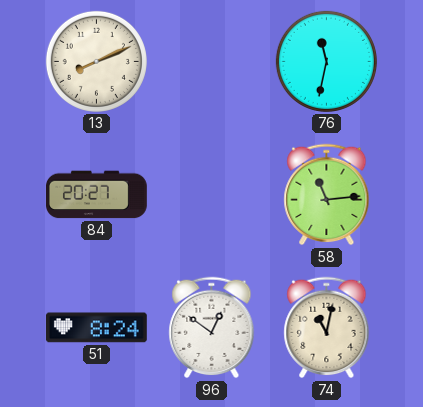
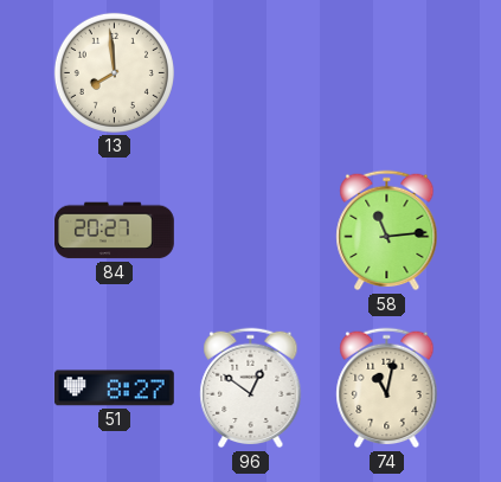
13: 8:11 -> 7:59 (114, 72)
76: 11:32 -> none (326, 61)
51: 8:24 -> 8:27 (114, 388)
